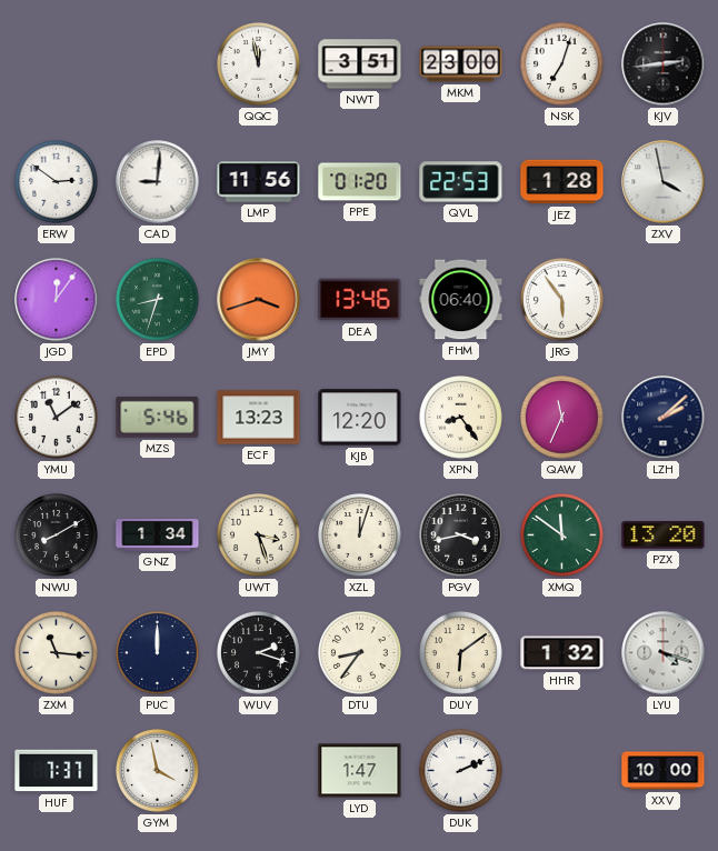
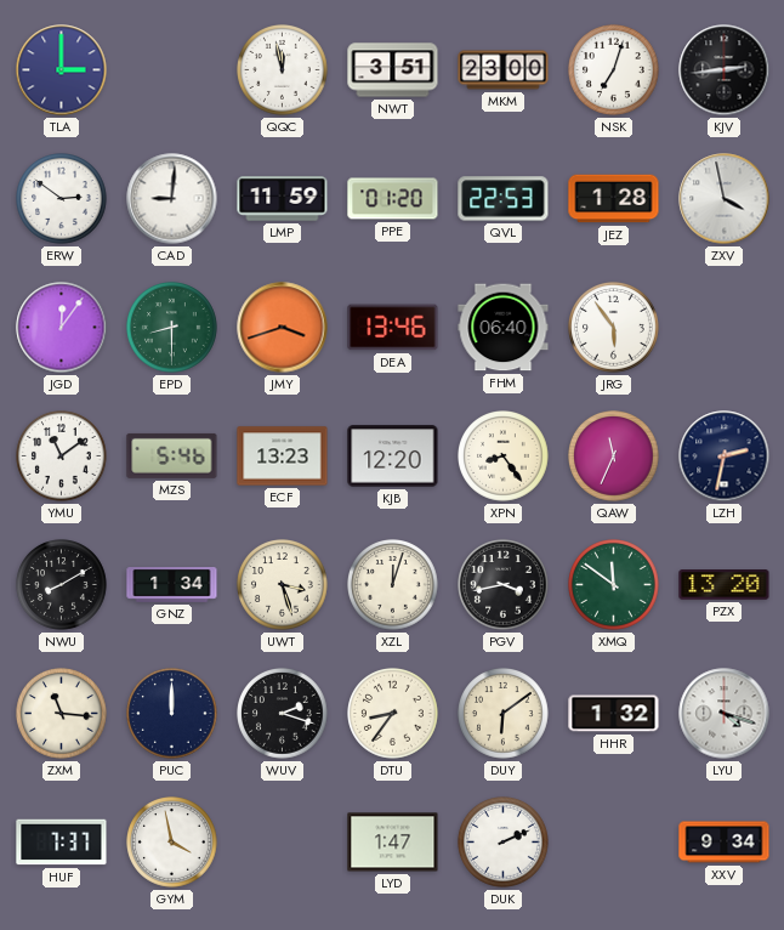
TLA: none -> 3:00 (62, 70)
LMP: 11:56 -> 11:59 (283, 199)
EPD: 8:33 -> 8:30 (172, 328)
LZH: 2:08 -> 2:32 (725, 457)
XXV: 10:00 -> 9:34 (725, 843)
